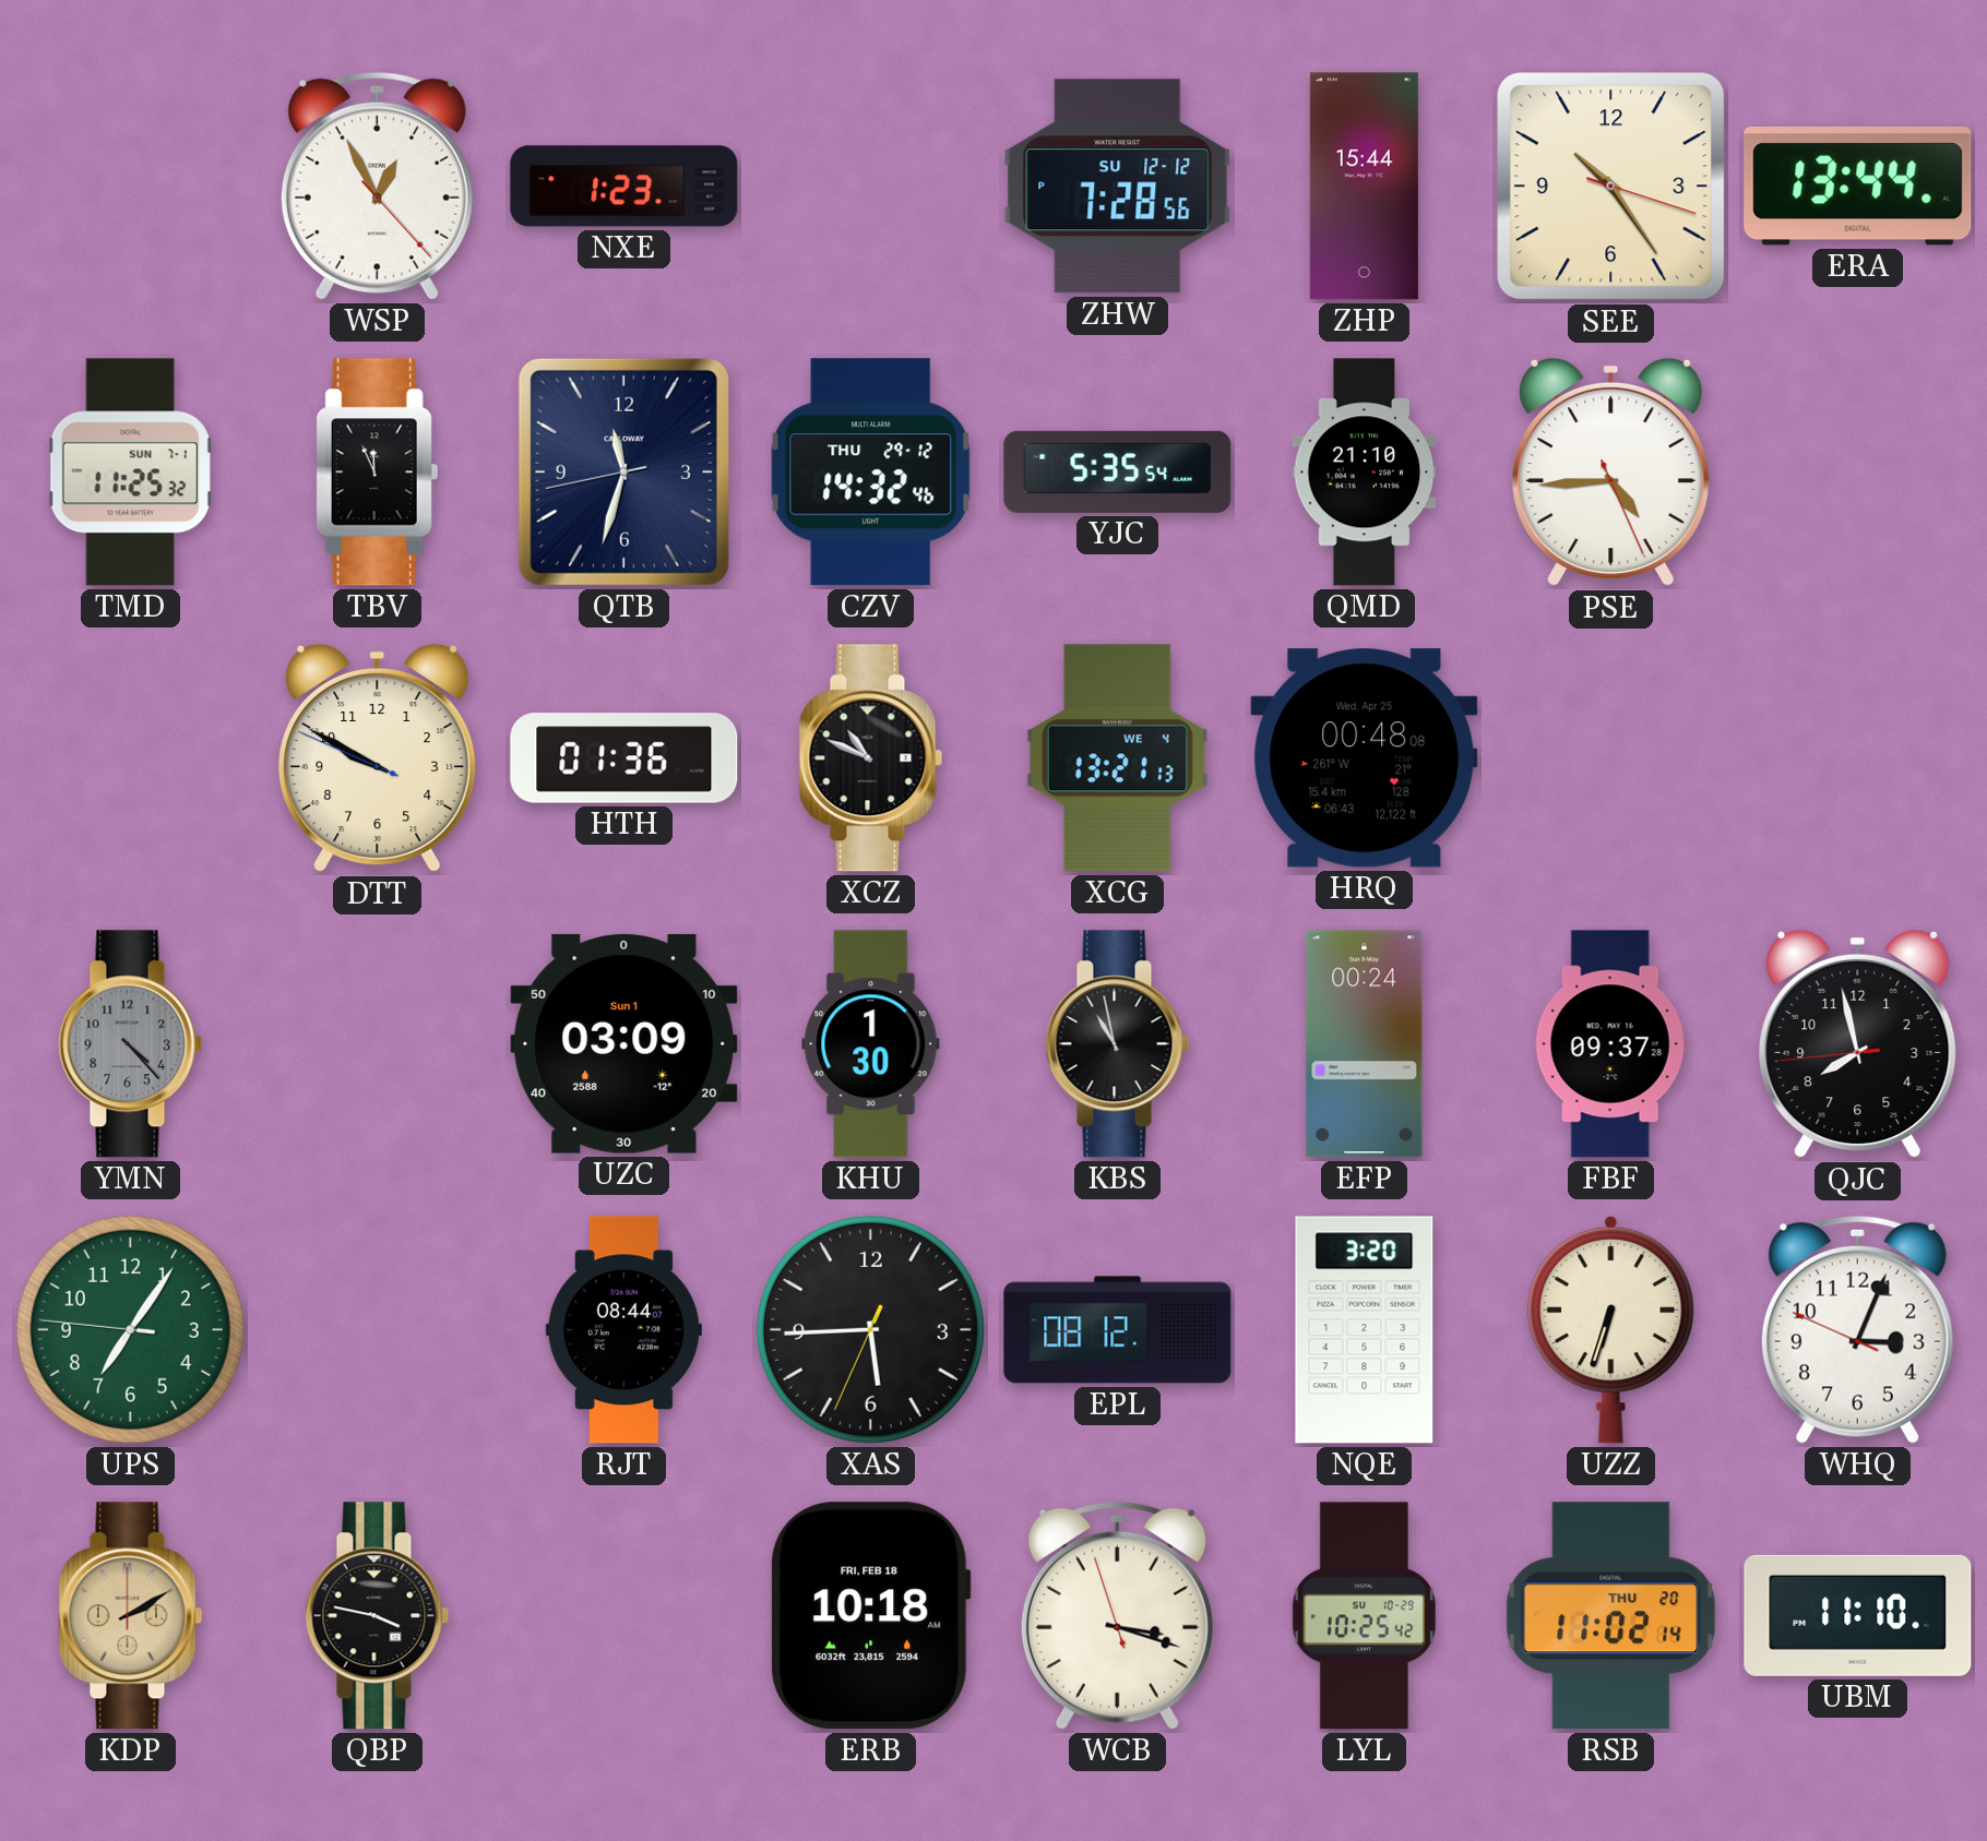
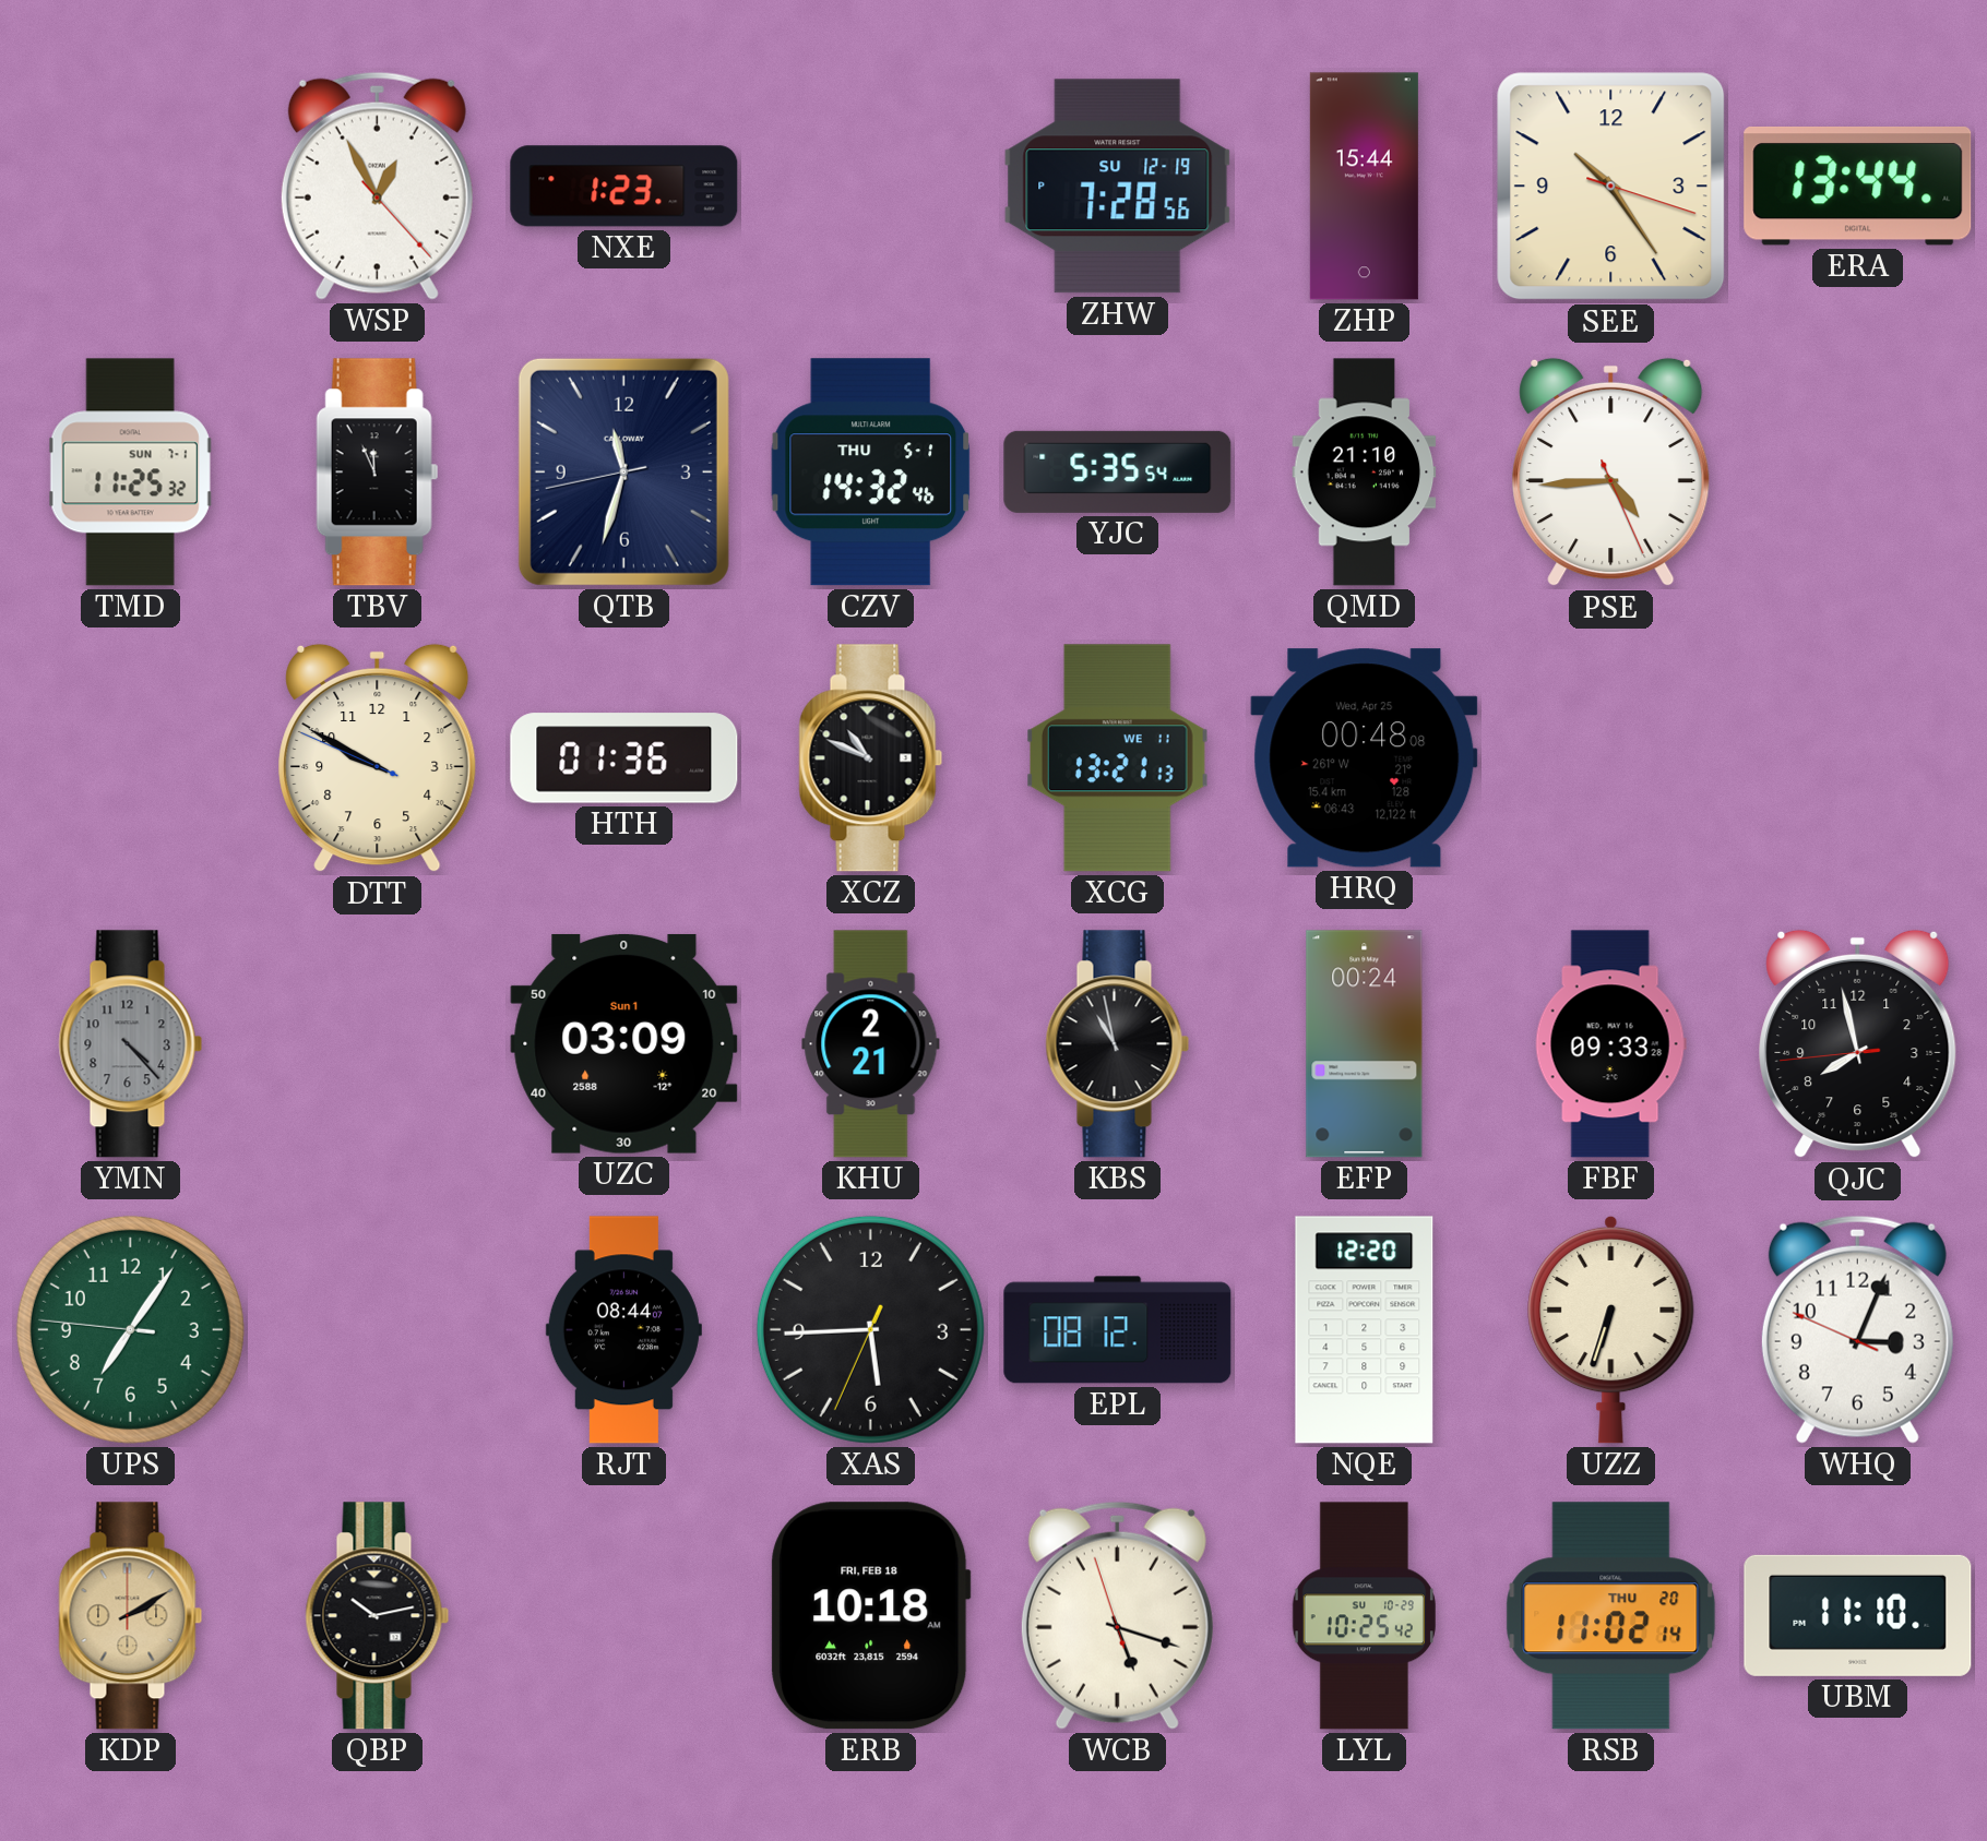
ZHW date: SU 12-12 -> SU 12-19 (1118, 187)
CZV date: THU 29-12 -> THU 5-1 (871, 473)
XCG date: WE 4 -> WE 11 (1118, 758)
KHU: 1:30 -> 2:21 (871, 1044)
FBF: 09:37 -> 09:33 (1610, 1044)
NQE: 3:20 -> 12:20 (1365, 1330)
QBP: 3:47 -> 10:13 (378, 1616)
WCB: 3:17 -> 5:17 (1117, 1615)
